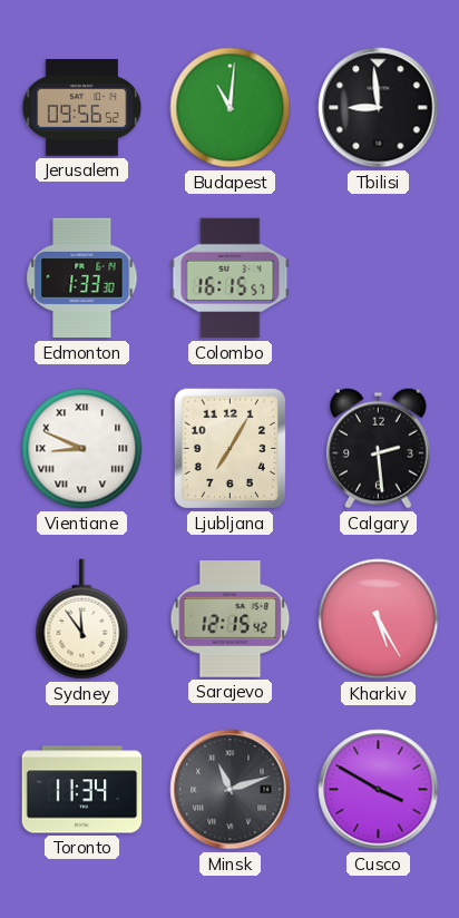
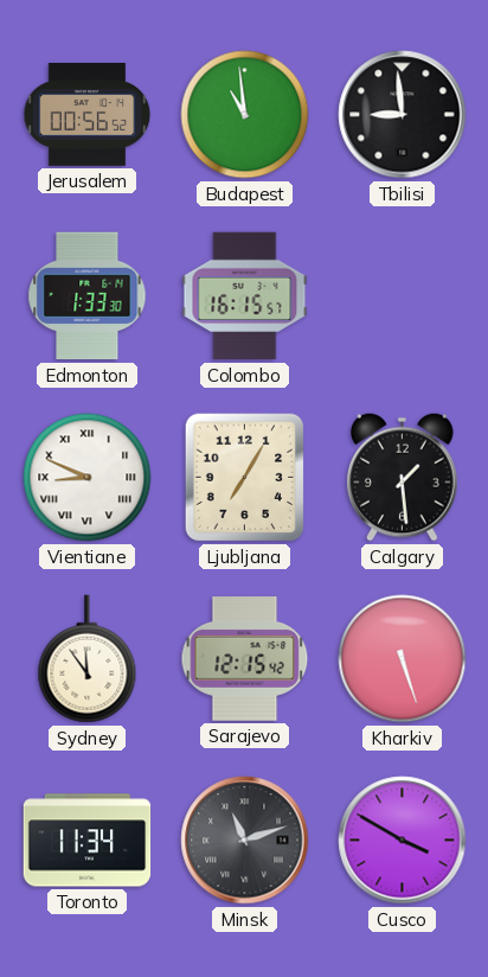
Jerusalem: 09:56 -> 00:56 (88, 115)
Budapest: 11:01 -> 10:59 (245, 115)
Calgary: 2:29 -> 1:29 (403, 477)
Kharkiv: 5:25 -> 5:27 (403, 659)
